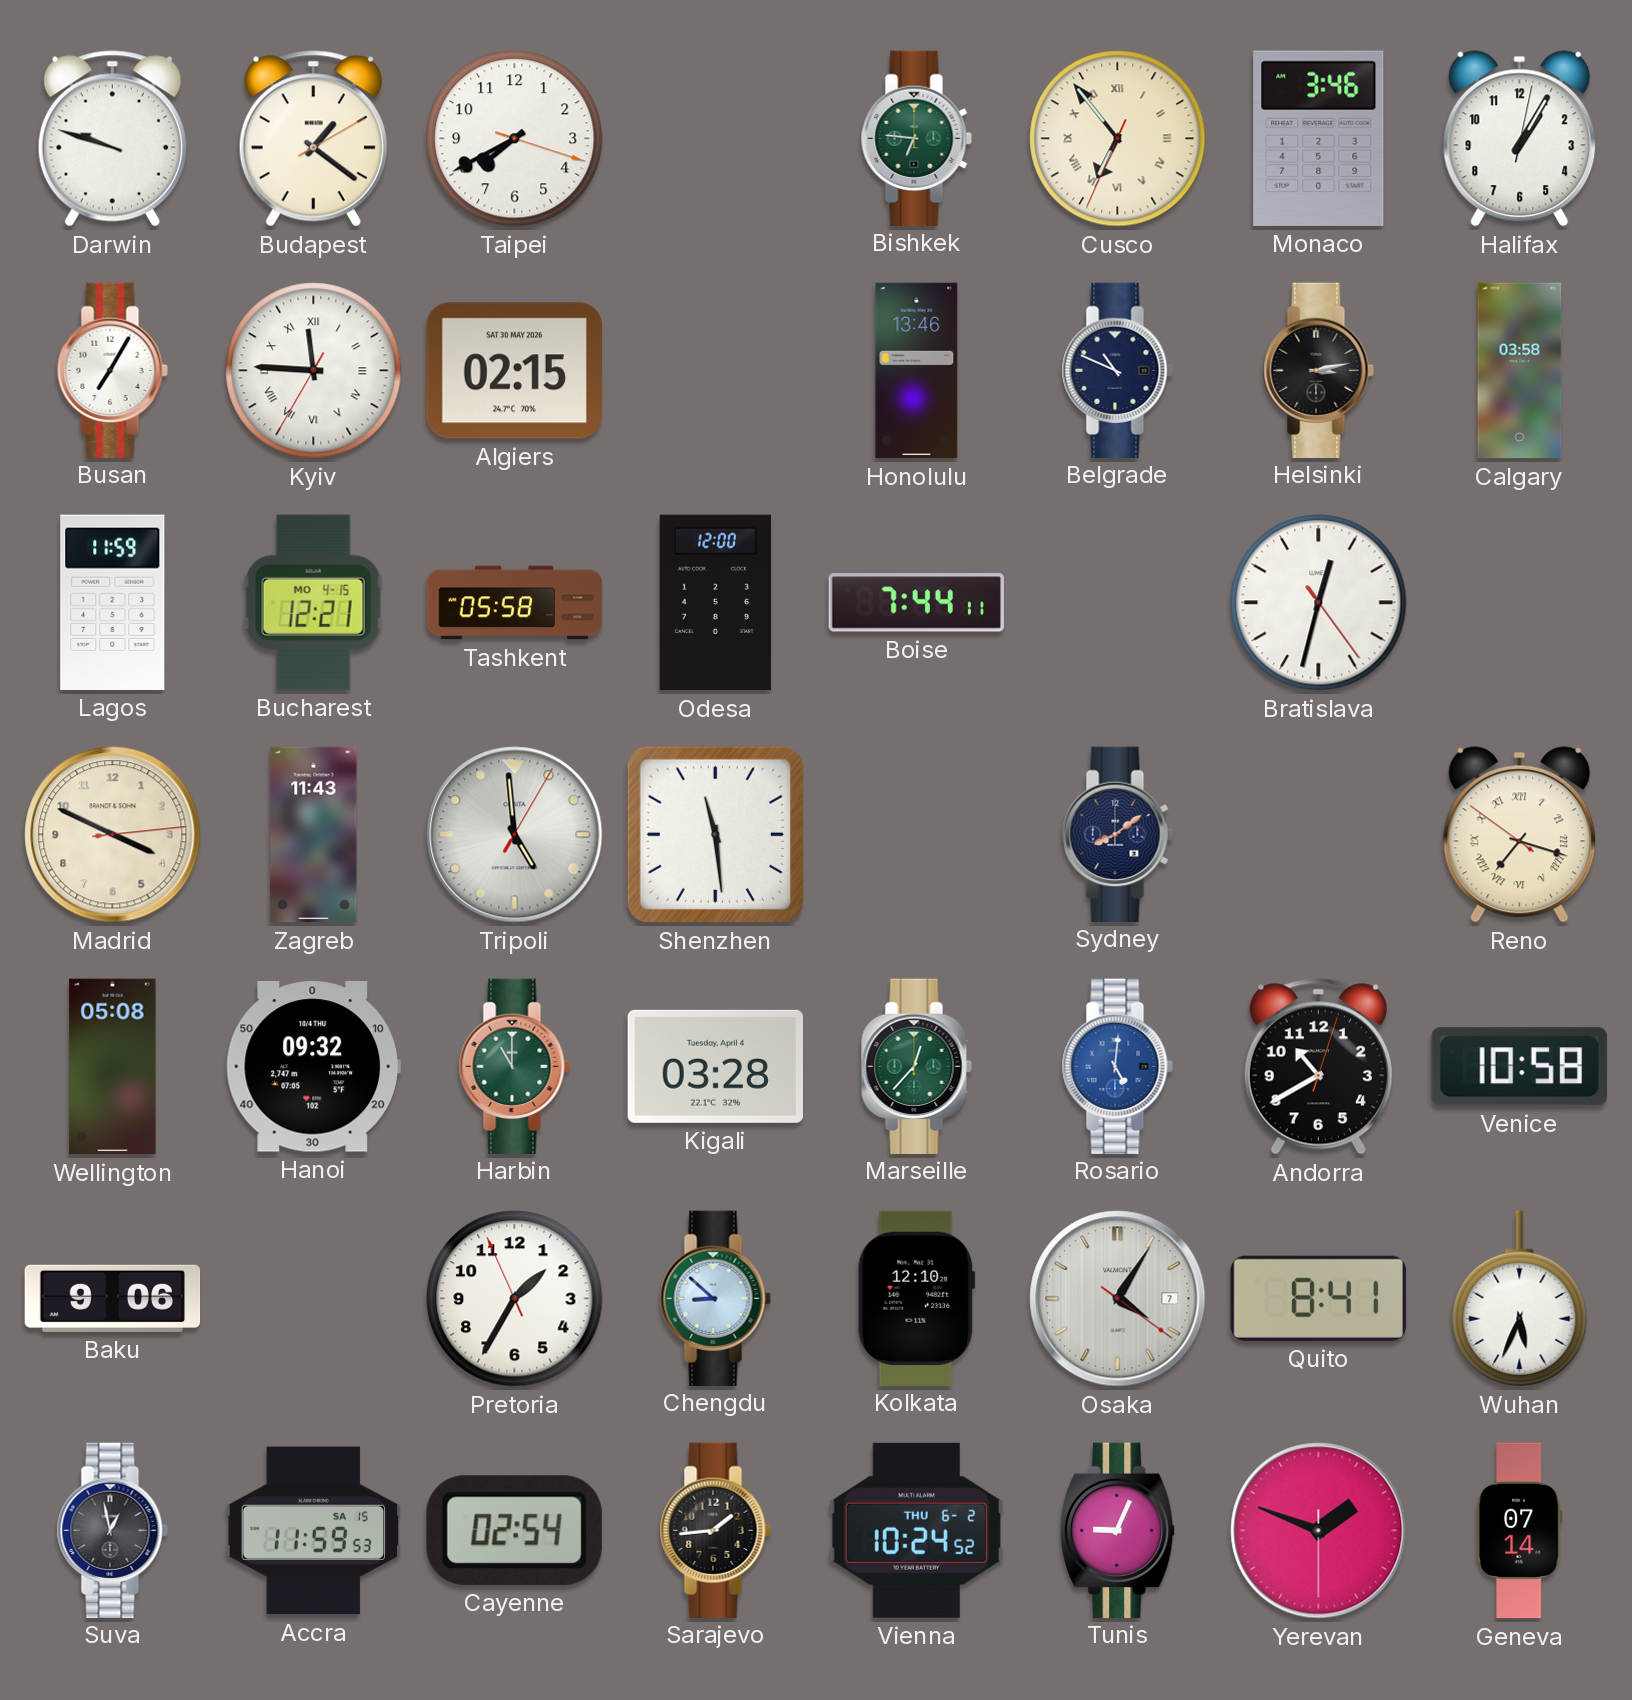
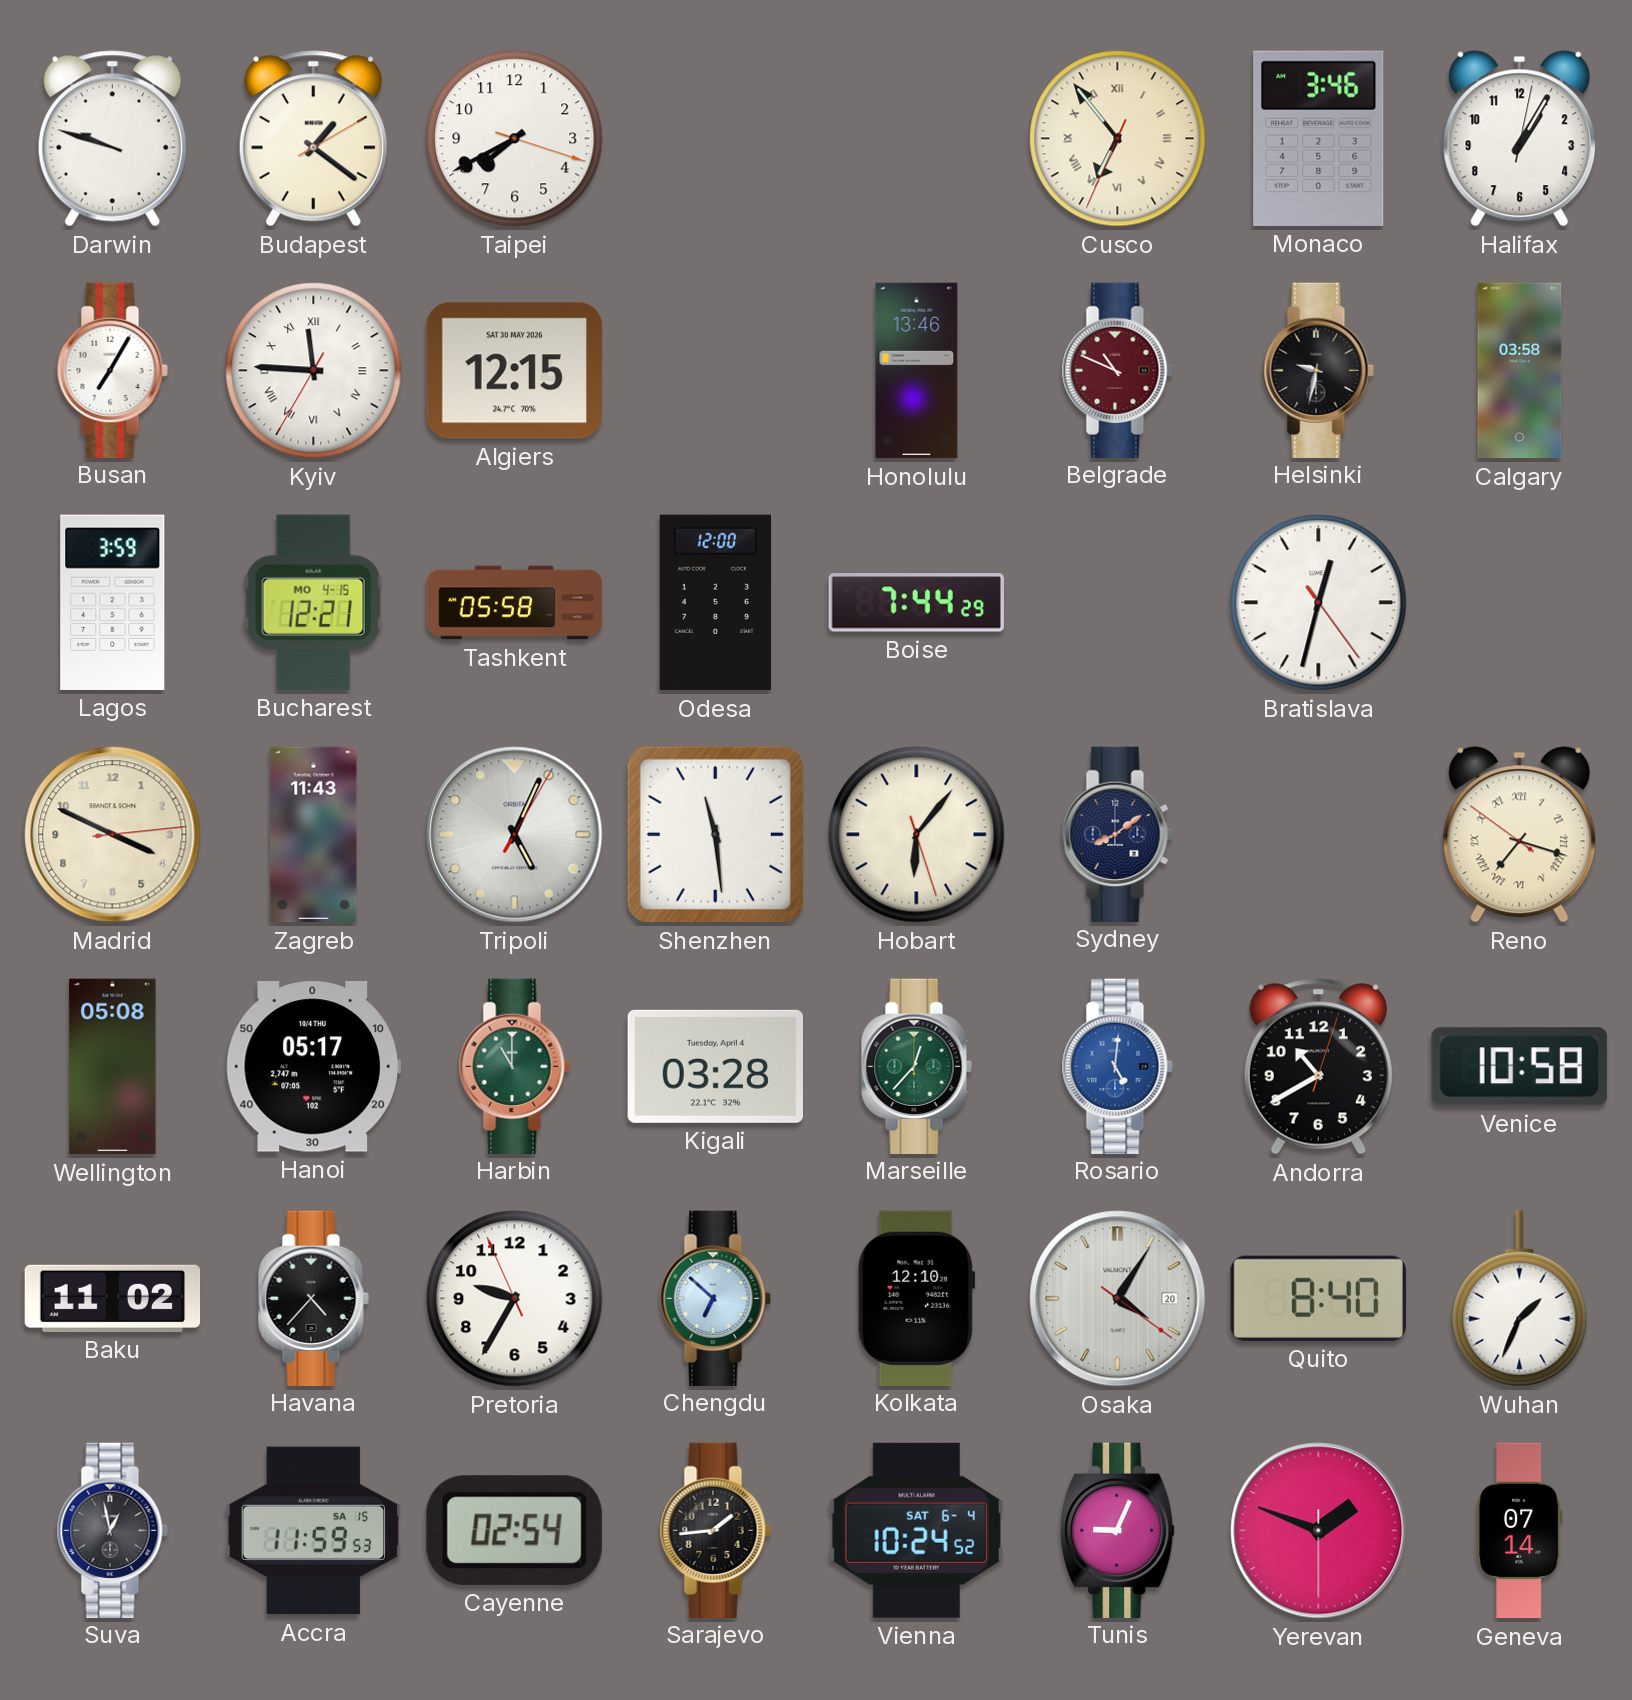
Bishkek: 6:46 -> none (916, 138)
Algiers: 02:15 -> 12:15 (514, 371)
Belgrade dial: navy -> burgundy (1117, 370)
Helsinki: 3:13 -> 9:32 (1318, 370)
Lagos: 11:59 -> 3:59 (113, 602)
Boise: 7:44:11 -> 7:44:29 (916, 603)
Tripoli: 4:59 -> 5:04 (515, 835)
Hobart: none -> 6:06 (917, 835)
Hanoi: 09:32 -> 05:17 (313, 1067)
Baku: 9:06 -> 11:02 (113, 1298)
Havana: none -> 4:37 (313, 1298)
Pretoria: 1:34 -> 9:34 (515, 1299)
Chengdu: 8:52 -> 6:52 (715, 1298)
Osaka date: 7 -> 20 (1118, 1299)
Quito: 8:41 -> 8:40 (1318, 1298)
Wuhan: 5:34 -> 1:34 (1520, 1299)
Vienna date: THU 6-2 -> SAT 6-4 (916, 1530)
